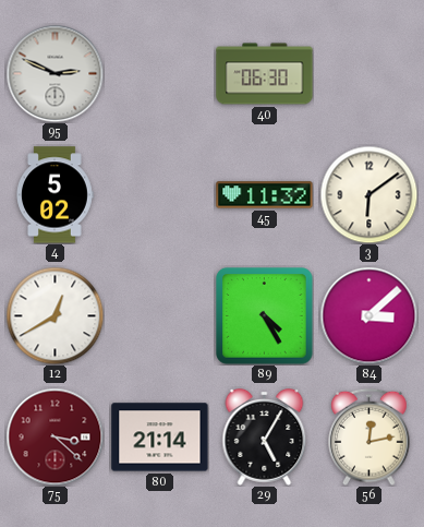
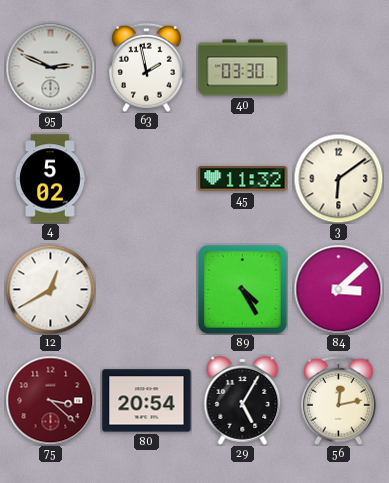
63: none -> 1:58 (147, 67)
40: 06:30 -> 03:30 (243, 68)
80: 21:14 -> 20:54 (147, 401)
